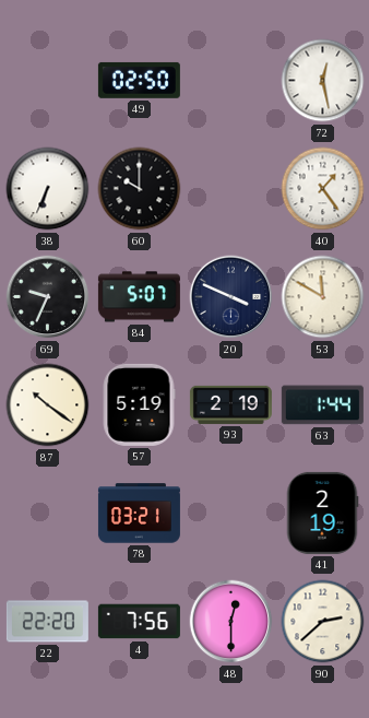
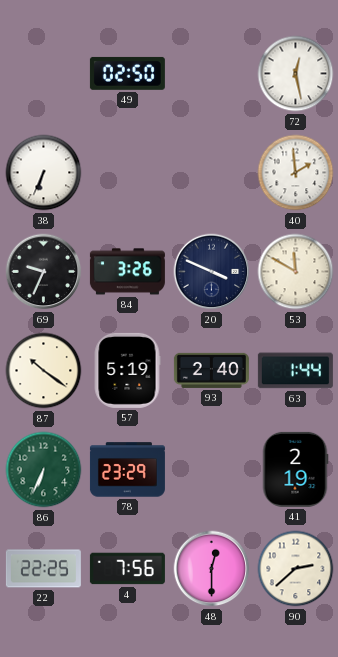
60: 10:00 -> none (140, 189)
40: 1:24 -> 1:59 (296, 173)
84: 5:07 -> 3:26 (127, 272)
93: 2:19 -> 2:40 (211, 370)
86: none -> 6:34 (44, 470)
78: 03:21 -> 23:29 (127, 470)
22: 22:20 -> 22:25 (43, 569)
